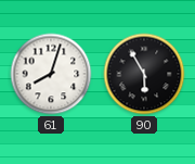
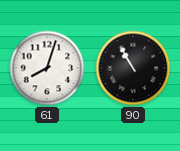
90: 5:55 -> 10:55 (133, 68)
